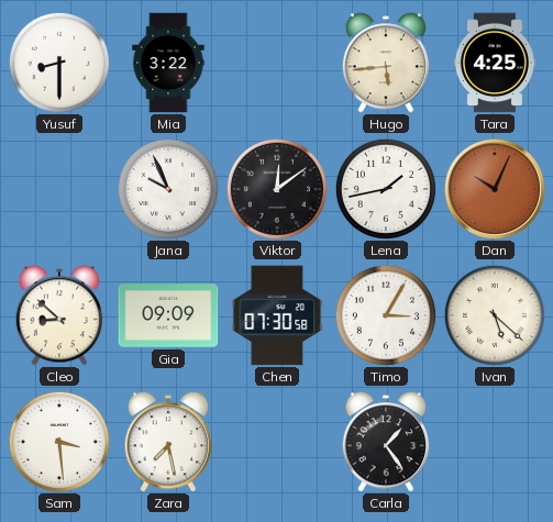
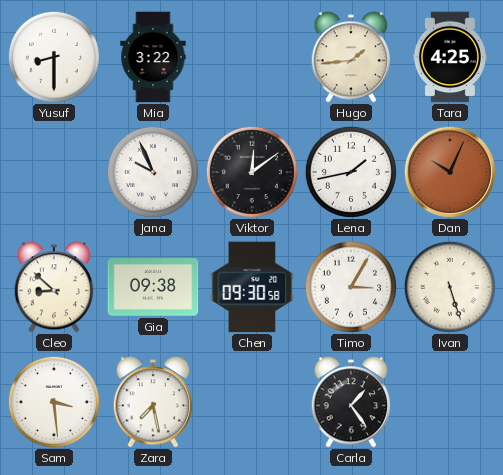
Hugo: 5:44 -> 1:44 (351, 57)
Gia: 09:09 -> 09:38 (153, 287)
Chen: 07:30 -> 09:30 (252, 287)
Ivan: 5:22 -> 5:27 (450, 287)
